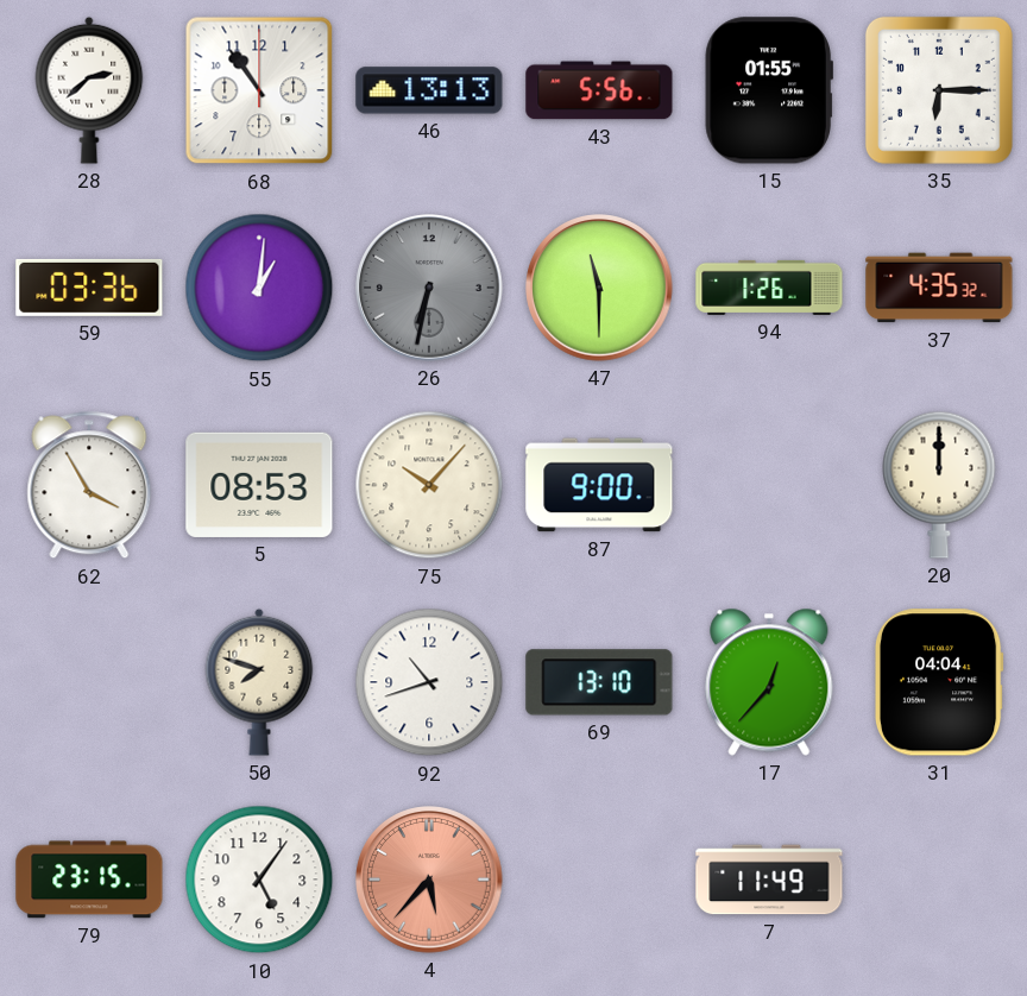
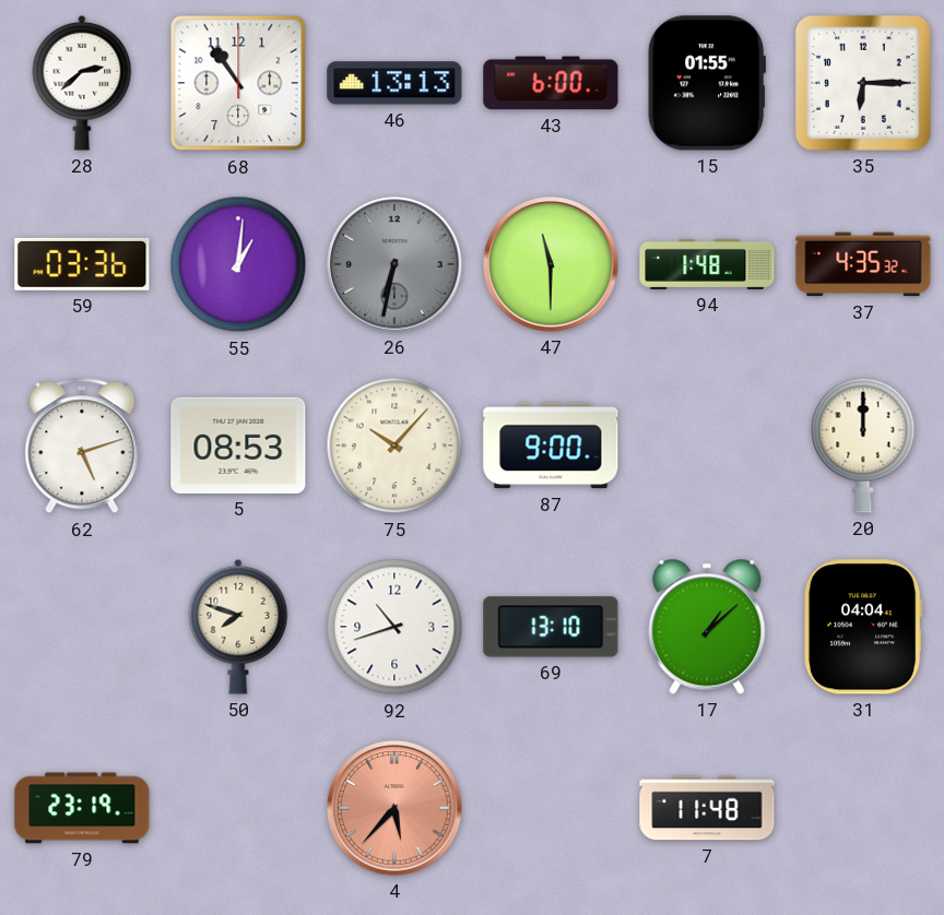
43: 5:56 -> 6:00 (551, 83)
94: 1:26 -> 1:48 (707, 264)
62: 3:55 -> 5:12 (82, 445)
17: 12:37 -> 1:08 (707, 627)
79: 23:15 -> 23:19 (82, 808)
10: 5:06 -> none (259, 880)
7: 11:49 -> 11:48 (707, 808)
